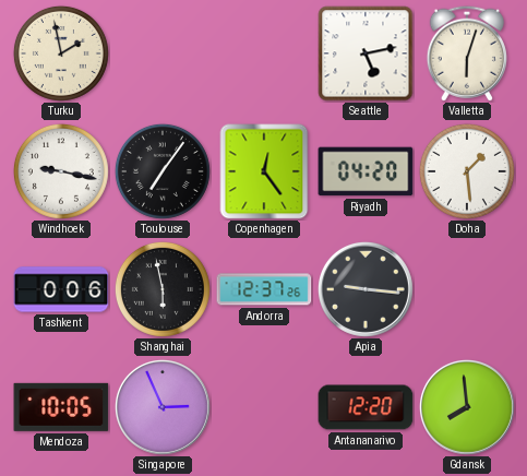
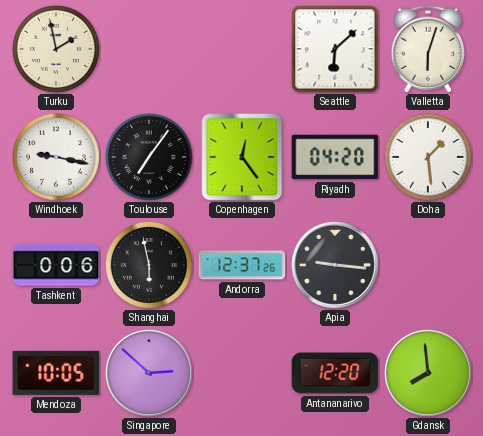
Seattle: 5:13 -> 6:08 (335, 49)
Singapore: 2:56 -> 2:52 (149, 373)
